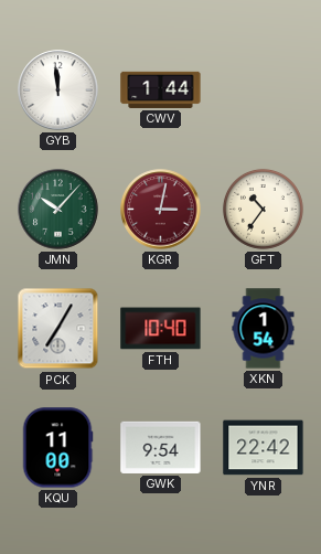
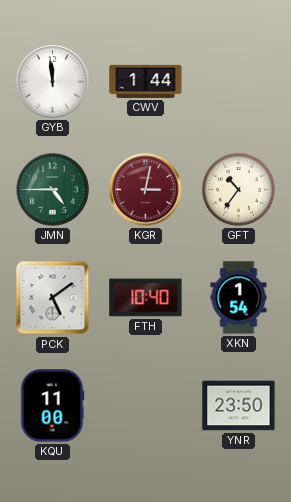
JMN: 10:07 -> 4:45 (53, 190)
PCK: 7:05 -> 5:09 (53, 298)
GWK: 9:54 -> none (161, 447)
YNR: 22:42 -> 23:50 (239, 406)
